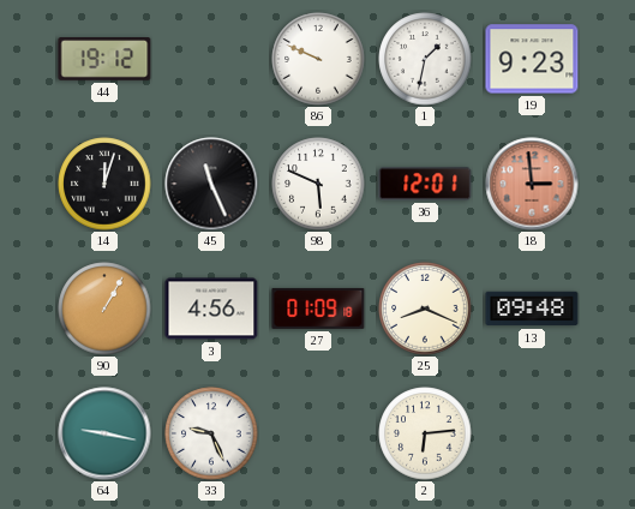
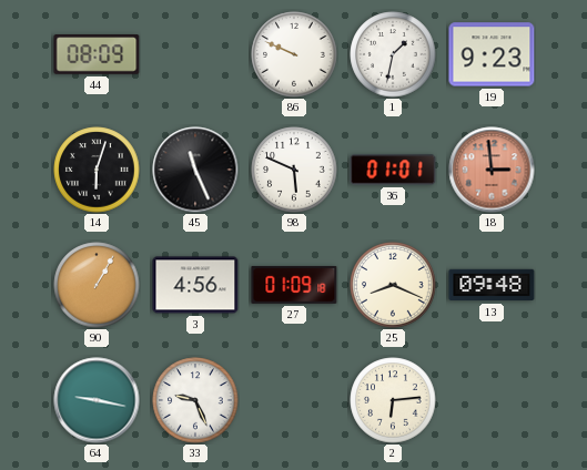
44: 19:12 -> 08:09 (97, 54)
14: 12:03 -> 6:03 (97, 170)
36: 12:01 -> 01:01 (393, 170)
